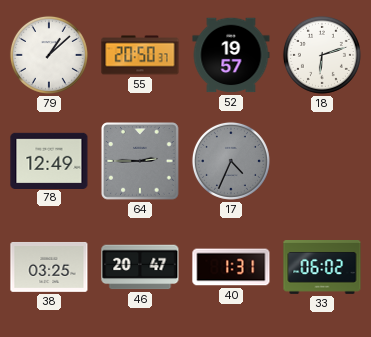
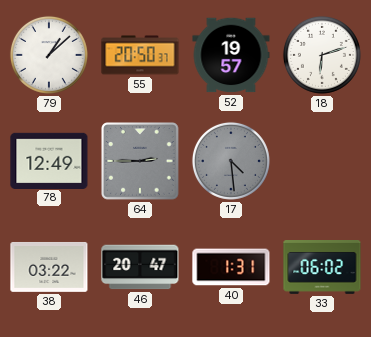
17: 4:34 -> 4:29 (231, 161)
38: 03:25 -> 03:22 (49, 267)
